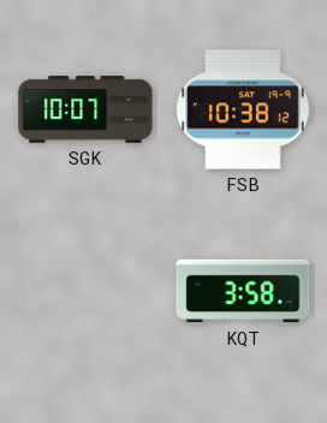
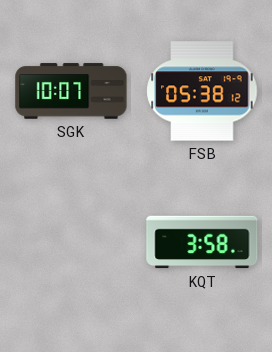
FSB: 10:38 -> 05:38 (202, 91)
